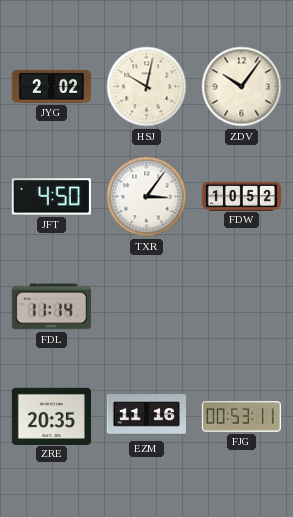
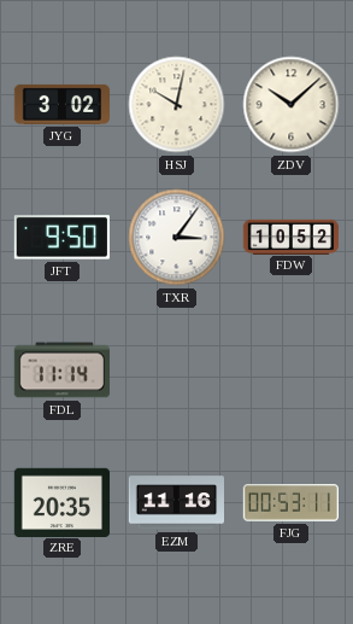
JYG: 2:02 -> 3:02 (63, 104)
ZDV: 10:06 -> 10:08 (292, 105)
JFT: 4:50 -> 9:50 (61, 238)
